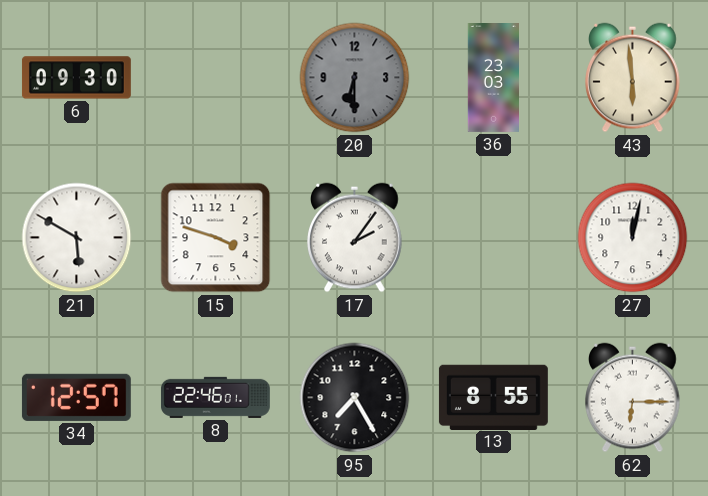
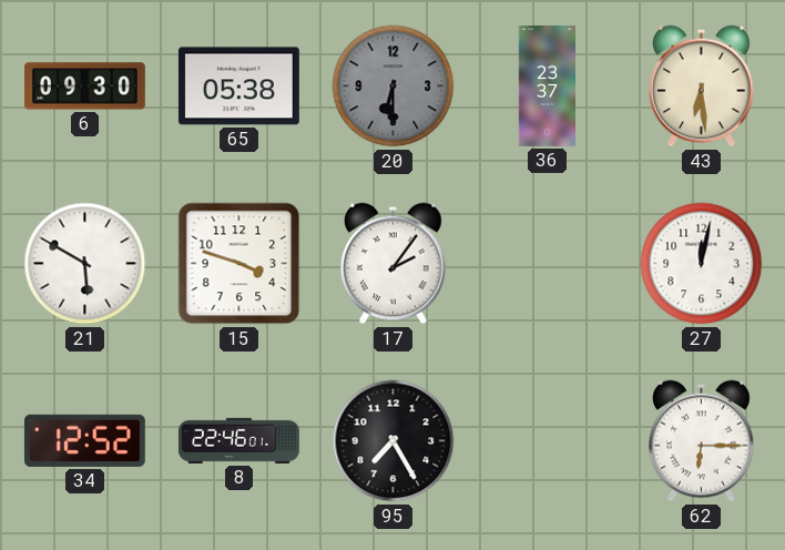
65: none -> 05:38 (238, 86)
36: 23:03 -> 23:37 (547, 86)
43: 5:59 -> 6:29 (702, 86)
34: 12:57 -> 12:52 (84, 440)
13: 8:55 -> none (493, 397)
